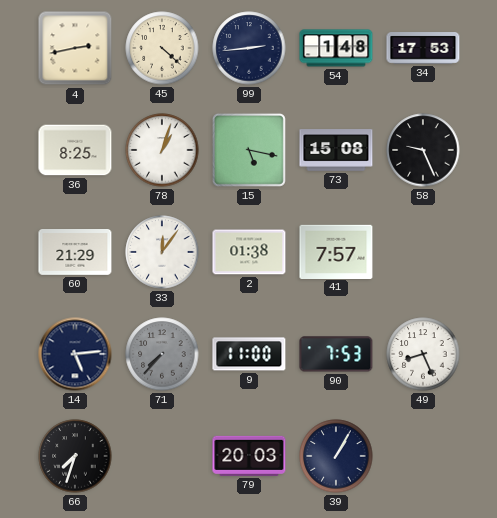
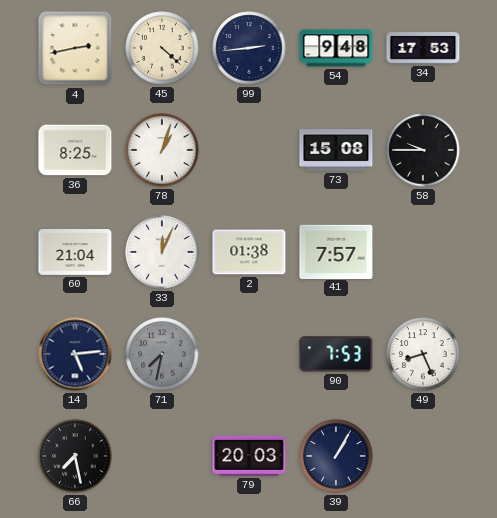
54: 1:48 -> 9:48 (336, 48)
15: 5:17 -> none (249, 150)
58: 9:26 -> 9:45 (423, 150)
60: 21:29 -> 21:04 (75, 253)
33: 12:06 -> 12:04 (162, 252)
71: 7:37 -> 7:32 (162, 354)
9: 11:00 -> none (249, 354)
66: 7:33 -> 7:28 (75, 456)
